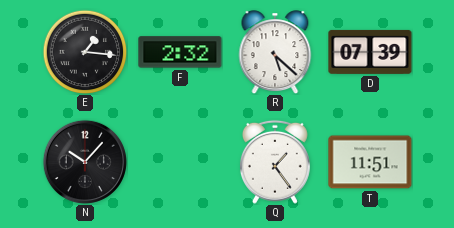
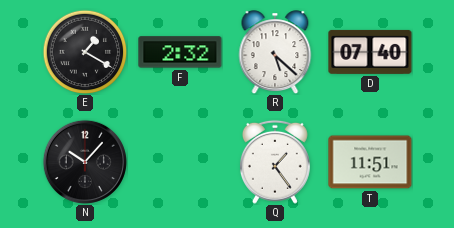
E: 1:16 -> 1:20 (85, 52)
D: 07:39 -> 07:40 (370, 52)
